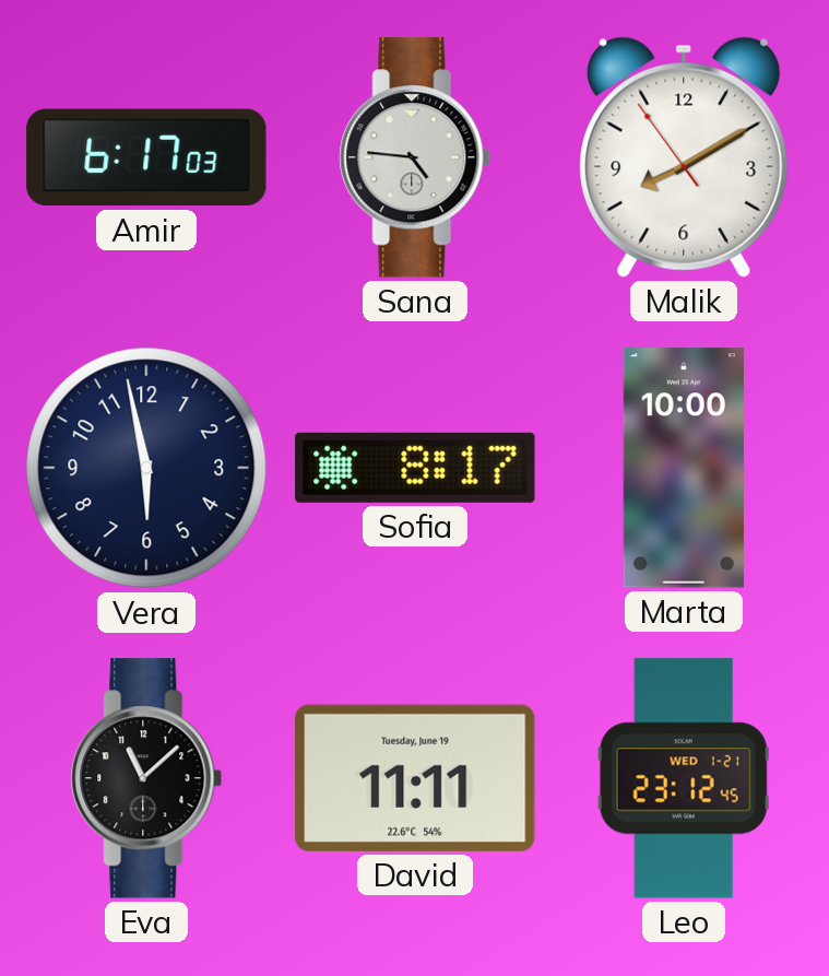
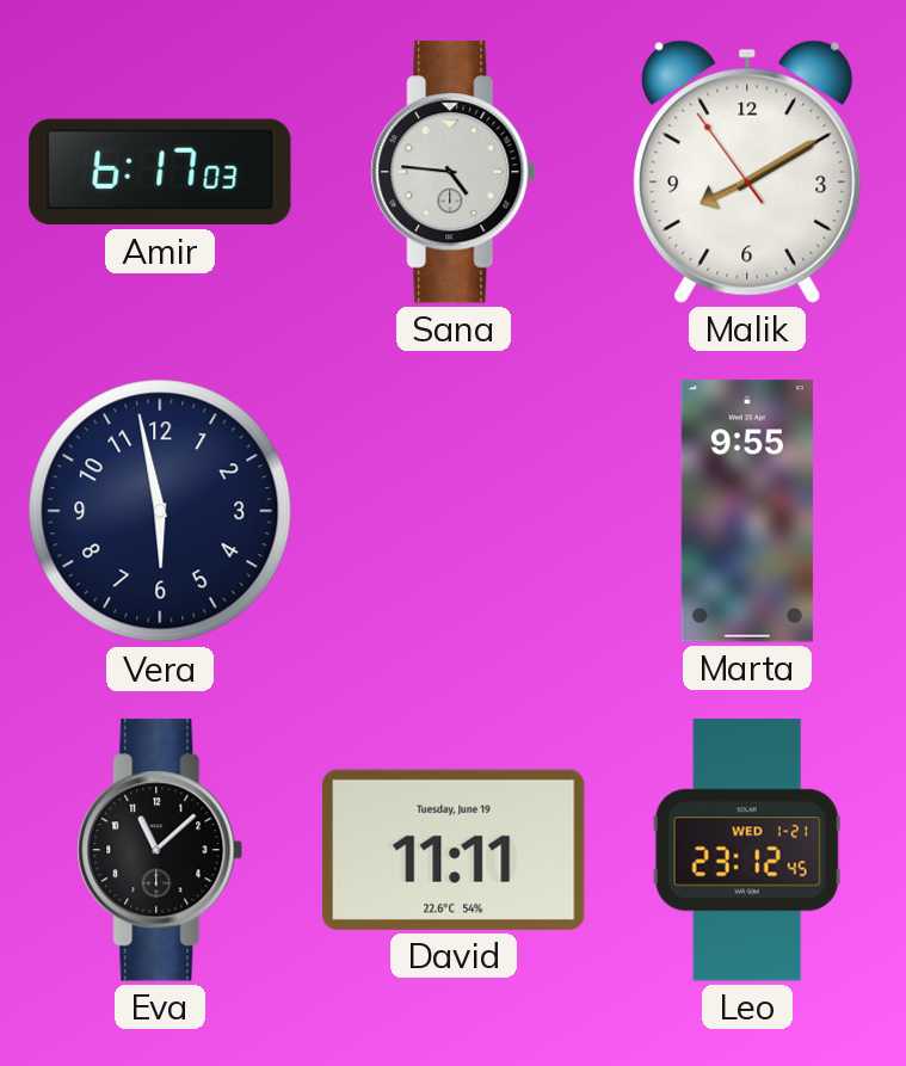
Sofia: 8:17 -> none (415, 468)
Marta: 10:00 -> 9:55 (747, 511)
